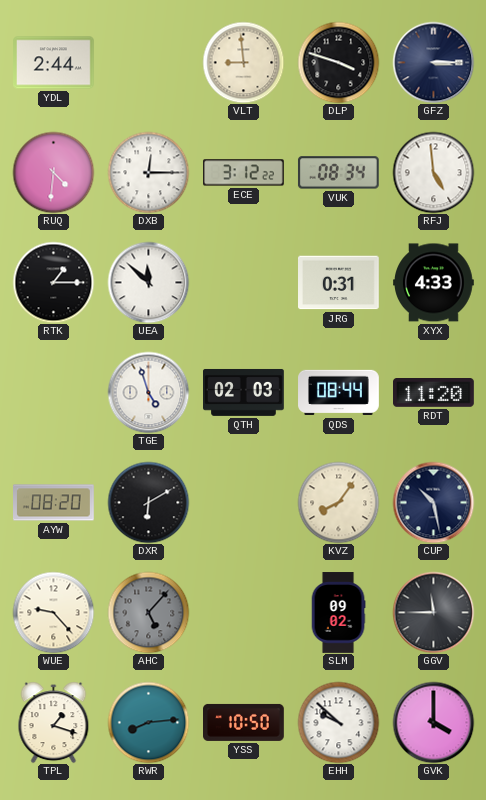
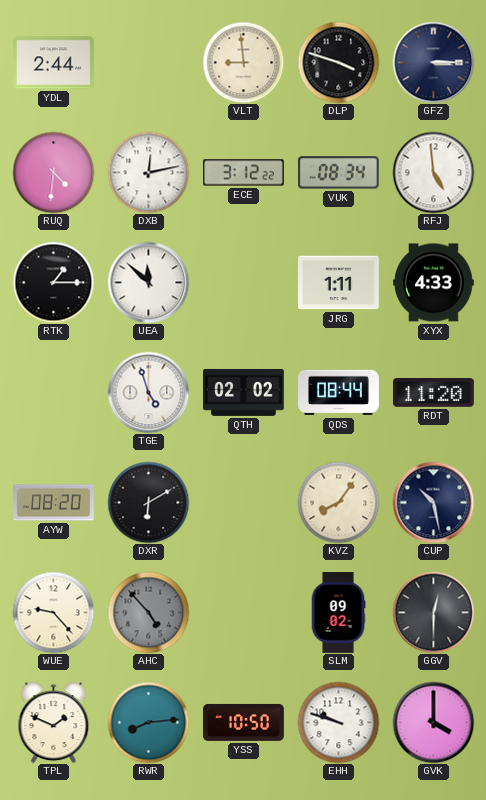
DXB: 12:15 -> 12:13 (148, 172)
JRG: 0:31 -> 1:11 (339, 283)
QTH: 02:03 -> 02:02 (244, 392)
AHC: 5:07 -> 4:53 (148, 612)
GGV: 11:45 -> 12:30 (433, 612)
TPL: 1:18 -> 1:49 (54, 722)
EHH: 9:52 -> 9:48 (338, 722)
